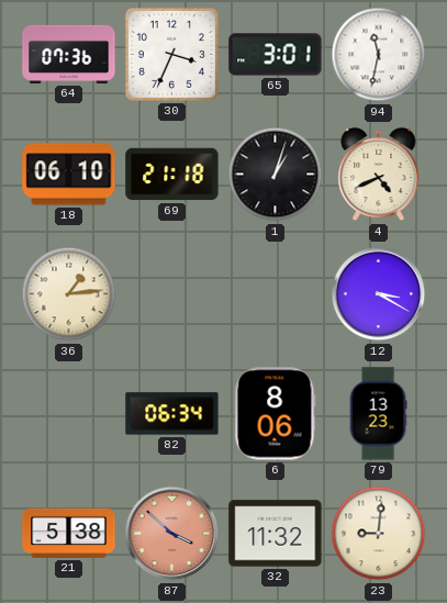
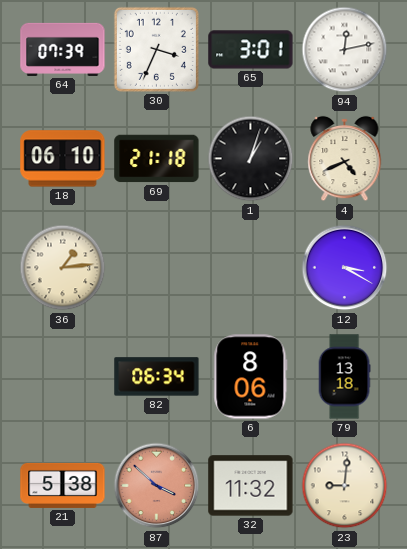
64: 07:36 -> 07:39 (63, 49)
94: 11:32 -> 12:13 (345, 50)
79: 13:23 -> 13:18 (344, 377)
